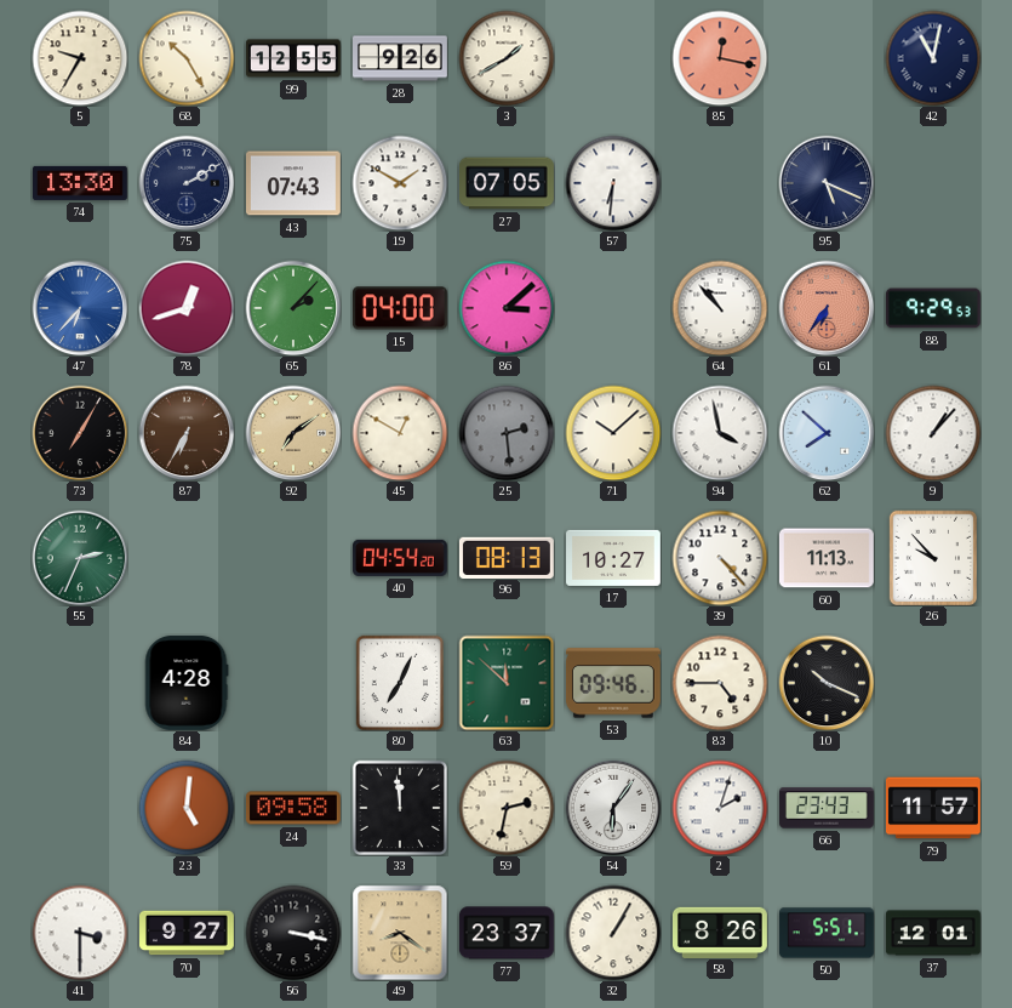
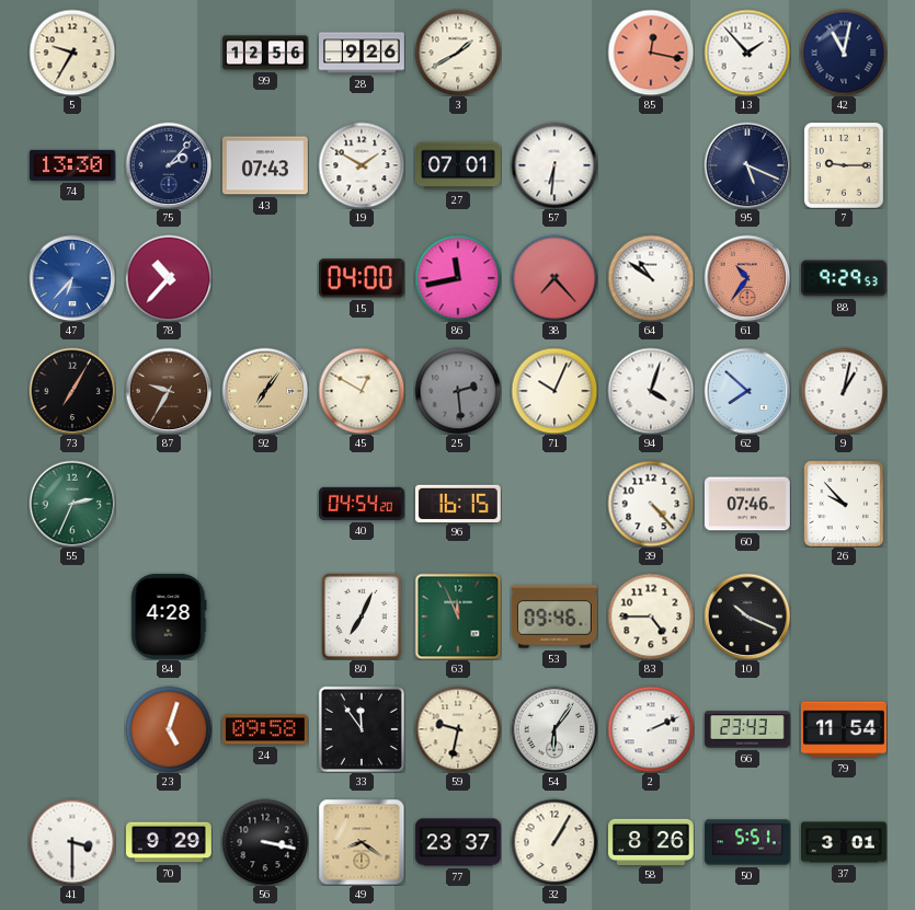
68: 10:25 -> none (187, 58)
99: 12:55 -> 12:56 (266, 53)
13: none -> 1:53 (747, 53)
75: 2:10 -> 2:07 (169, 165)
27: 07:05 -> 07:01 (459, 165)
7: none -> 9:15 (844, 165)
78: 12:42 -> 10:37 (169, 278)
65: 2:07 -> none (293, 308)
86: 3:08 -> 11:43 (458, 278)
38: none -> 7:23 (554, 278)
64: 10:53 -> 10:51 (651, 278)
61: 6:36 -> 10:36 (747, 278)
87: 6:35 -> 9:35 (169, 391)
92: 7:09 -> 7:06 (265, 391)
71: 10:08 -> 10:04 (554, 391)
94: 3:58 -> 4:03 (651, 391)
9: 1:07 -> 1:02 (844, 391)
96: 08:13 -> 16:15 (458, 503)
17: 10:27 -> none (614, 558)
60: 11:13 -> 07:46 (747, 504)
63: 11:52 -> 11:56 (458, 617)
23: 5:01 -> 5:03 (169, 729)
33: 11:59 -> 11:54 (362, 729)
59: 2:32 -> 9:32 (458, 729)
2: 2:03 -> 2:11 (651, 729)
79: 11:57 -> 11:54 (844, 729)
70: 9:27 -> 9:29 (170, 842)
37: 12:01 -> 3:01 (845, 842)
